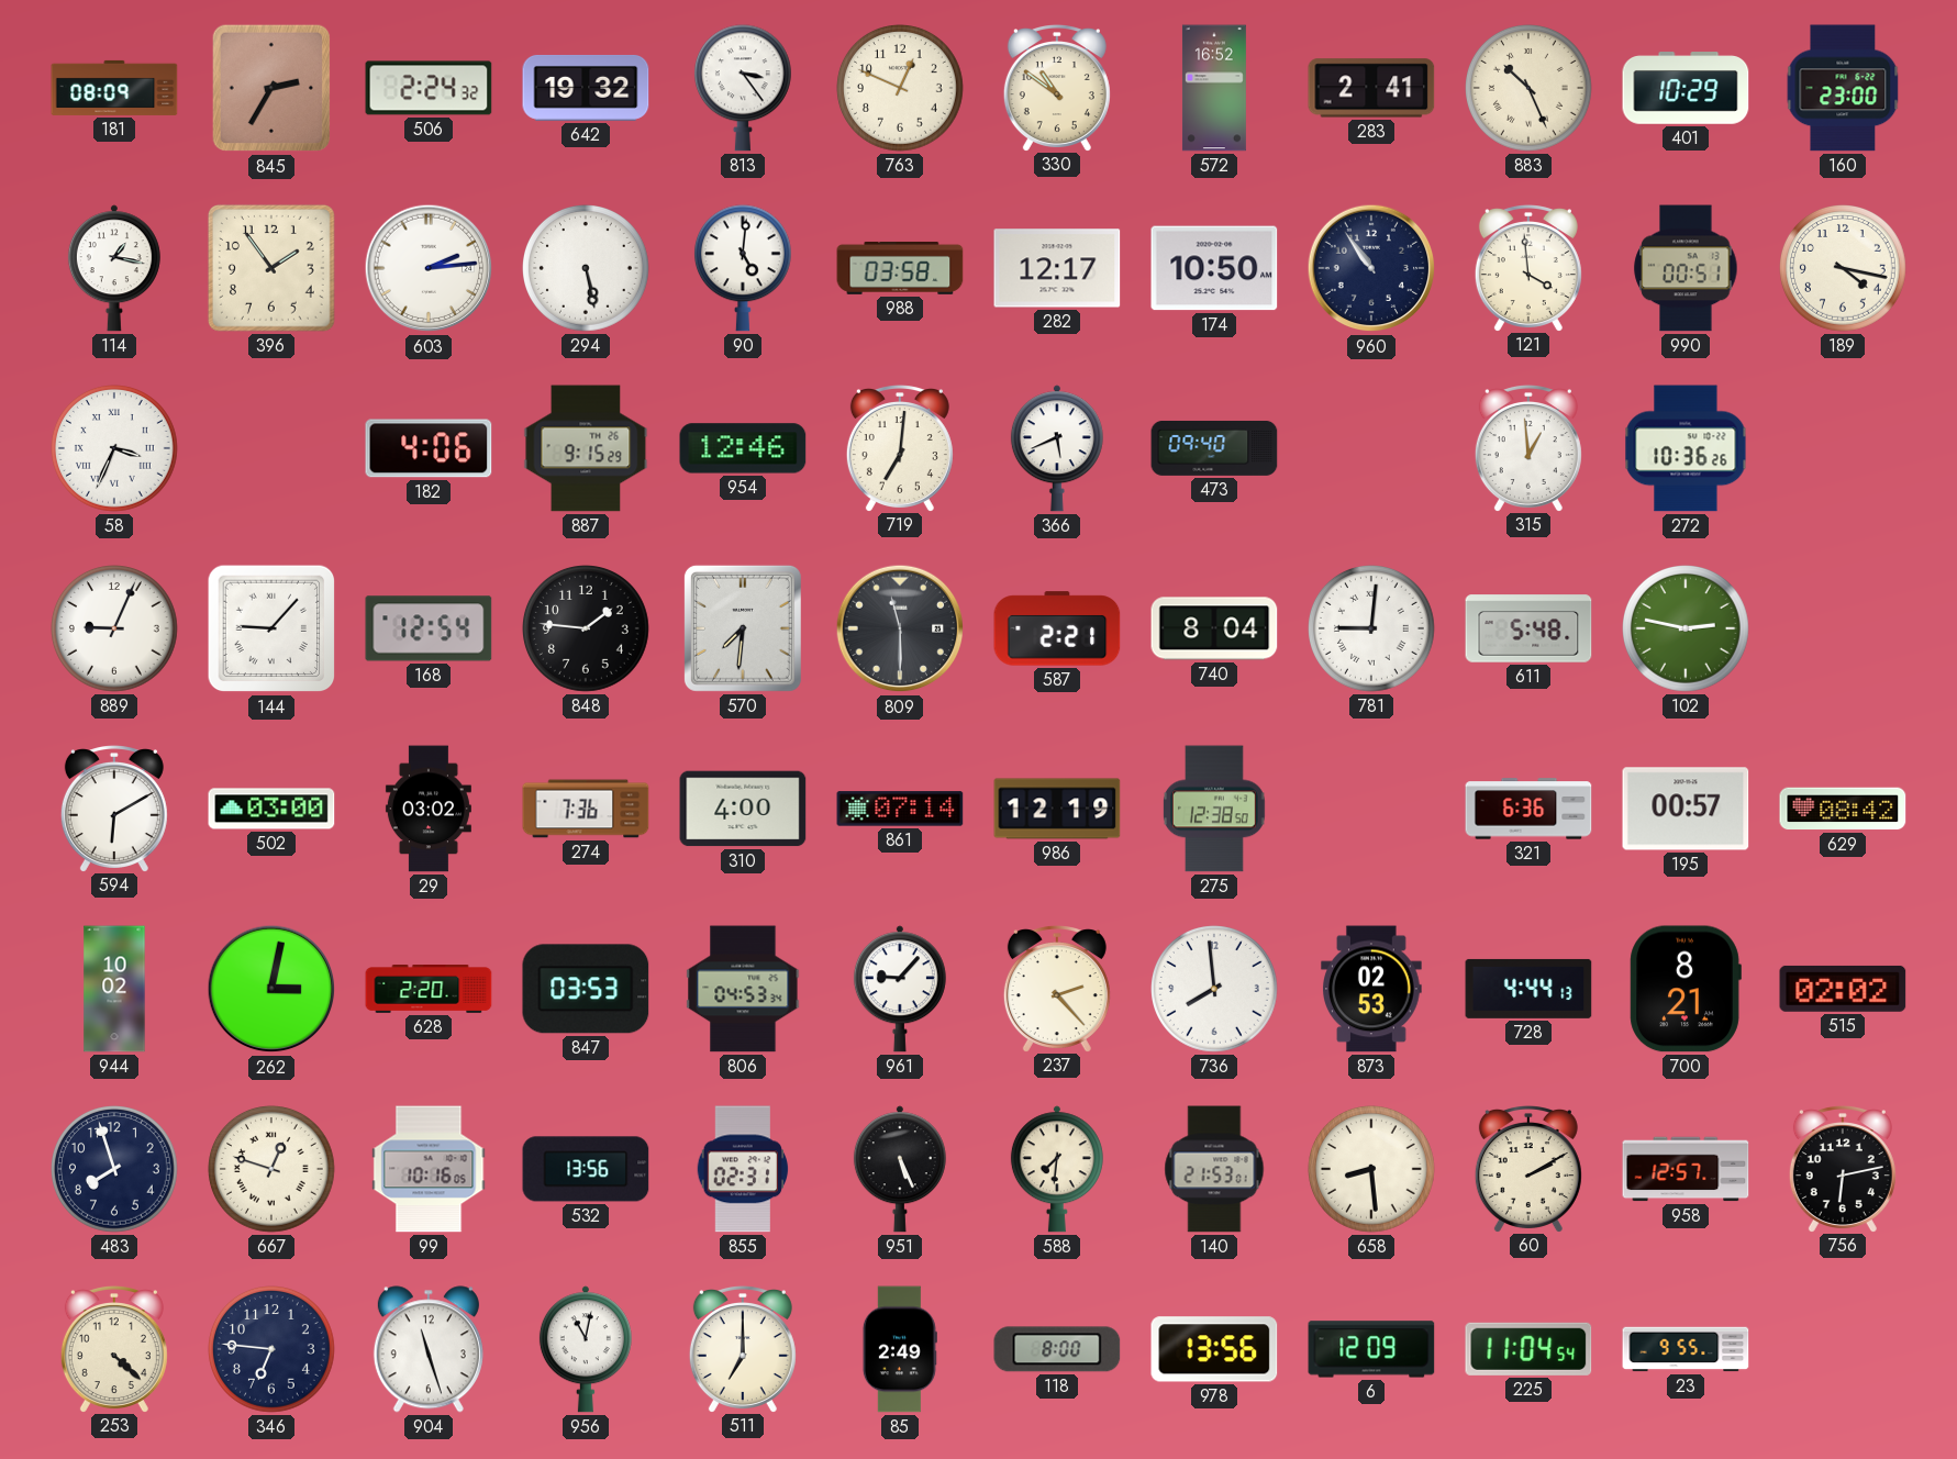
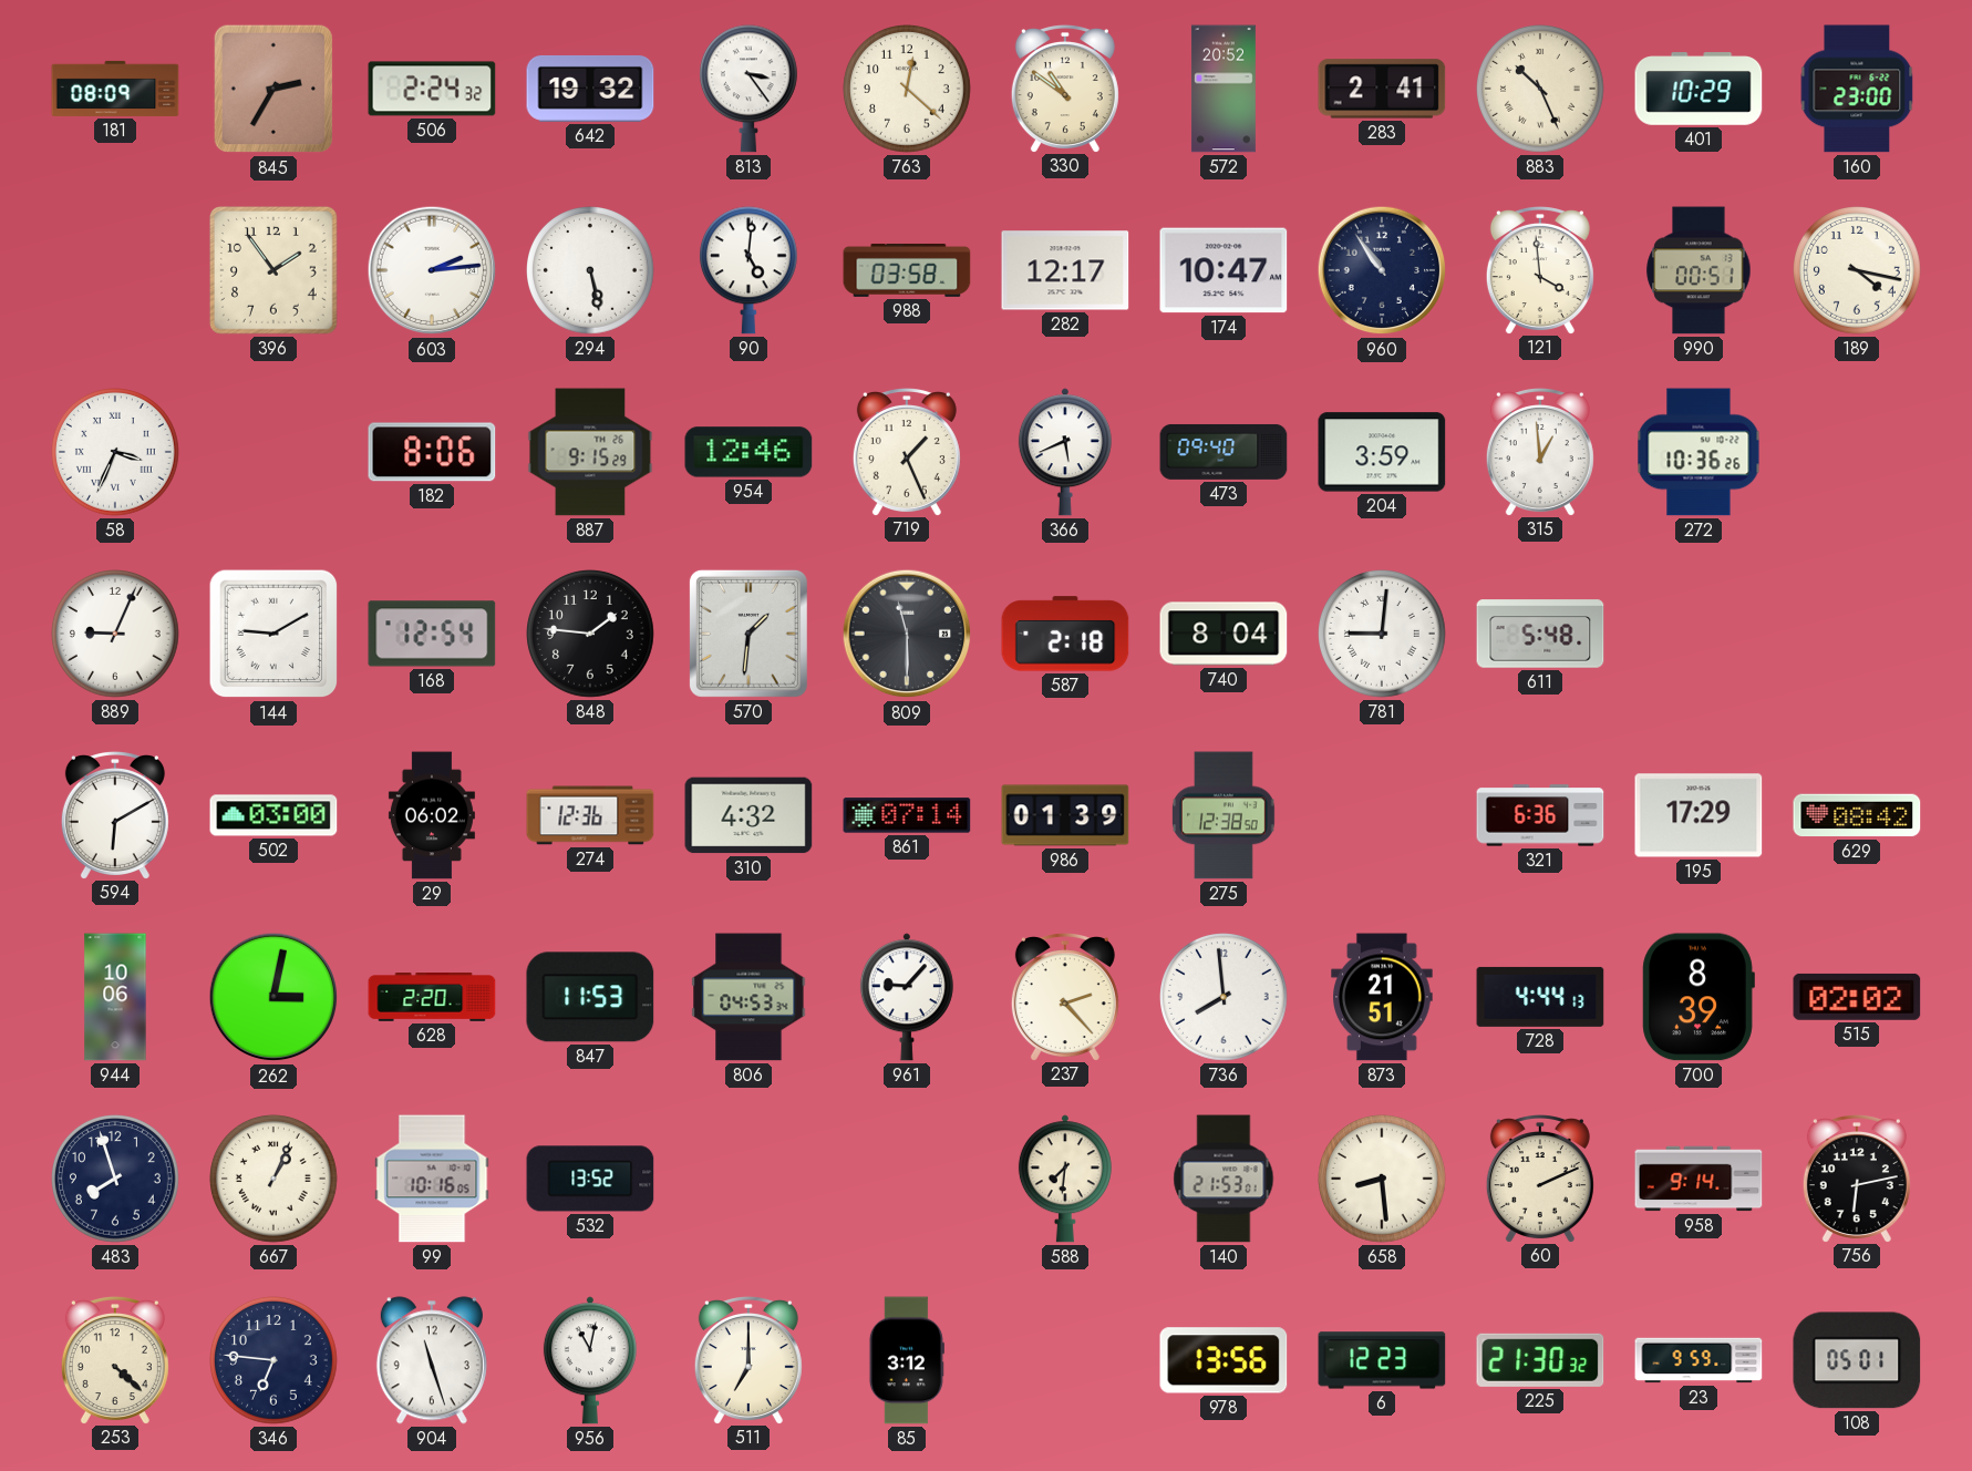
763: 12:49 -> 12:22 (908, 90)
572: 16:52 -> 20:52 (1224, 89)
114: 1:17 -> none (114, 268)
174: 10:50 -> 10:47 (1224, 270)
182: 4:06 -> 8:06 (432, 452)
719: 7:01 -> 1:26 (907, 452)
204: none -> 3:59 (1382, 452)
144: 9:07 -> 9:10 (273, 634)
570: 7:31 -> 1:31 (748, 634)
587: 2:21 -> 2:18 (1065, 634)
102: 2:47 -> none (1687, 630)
29: 03:02 -> 06:02 (432, 815)
274: 7:36 -> 12:36 (590, 815)
310: 4:00 -> 4:32 (748, 815)
986: 12:19 -> 01:39 (1065, 815)
195: 00:57 -> 17:29 (1699, 815)
944: 10:02 -> 10:06 (115, 997)
847: 03:53 -> 11:53 (590, 997)
873: 02:53 -> 21:51 (1382, 997)
700: 8:21 -> 8:39 (1699, 997)
667: 12:48 -> 1:04 (275, 1180)
532: 13:56 -> 13:52 (590, 1179)
855: 02:31 -> none (743, 1169)
951: 5:26 -> none (900, 1169)
60: 2:10 -> 2:11 (1540, 1179)
958: 12:57 -> 9:14 (1699, 1179)
85: 2:49 -> 3:12 (907, 1360)
118: 8:00 -> none (1057, 1349)
6: 12:09 -> 12:23 (1382, 1360)
225: 11:04 -> 21:30 (1540, 1360)
23: 9:55 -> 9:59 (1699, 1360)
108: none -> 05:01 (1857, 1360)
